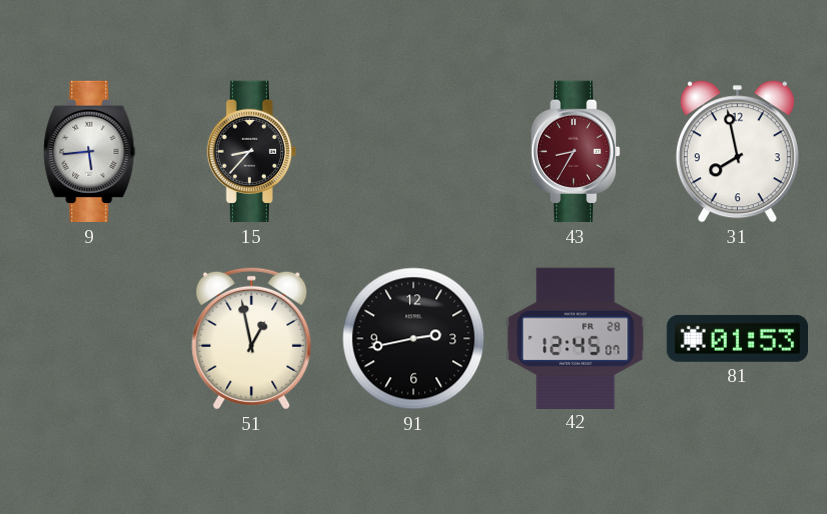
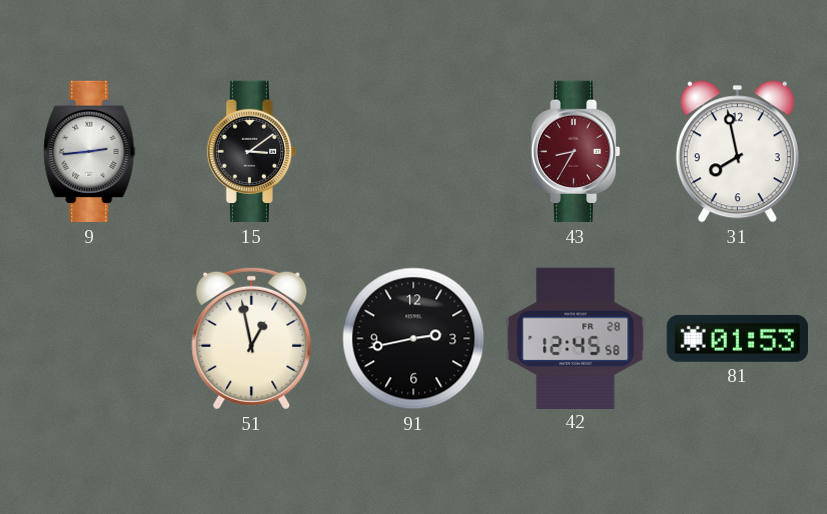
9: 5:44 -> 2:44 (90, 152)
15: 8:37 -> 3:09 (252, 152)
42: 12:45:07 -> 12:45:58 (576, 338)
